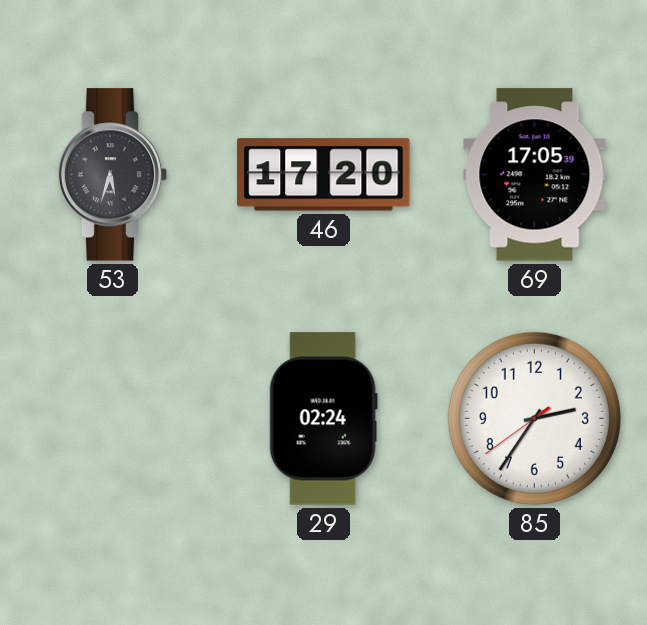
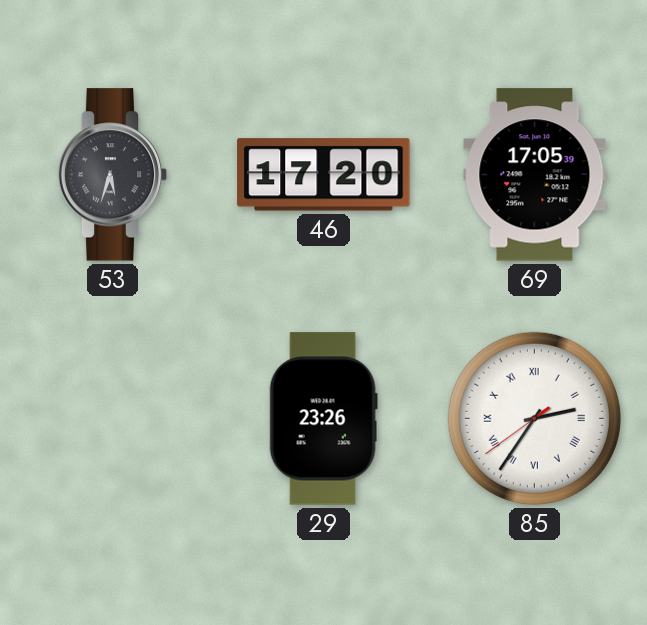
29: 02:24 -> 23:26 (323, 419)
85 numerals: Arabic -> Roman (534, 418)
